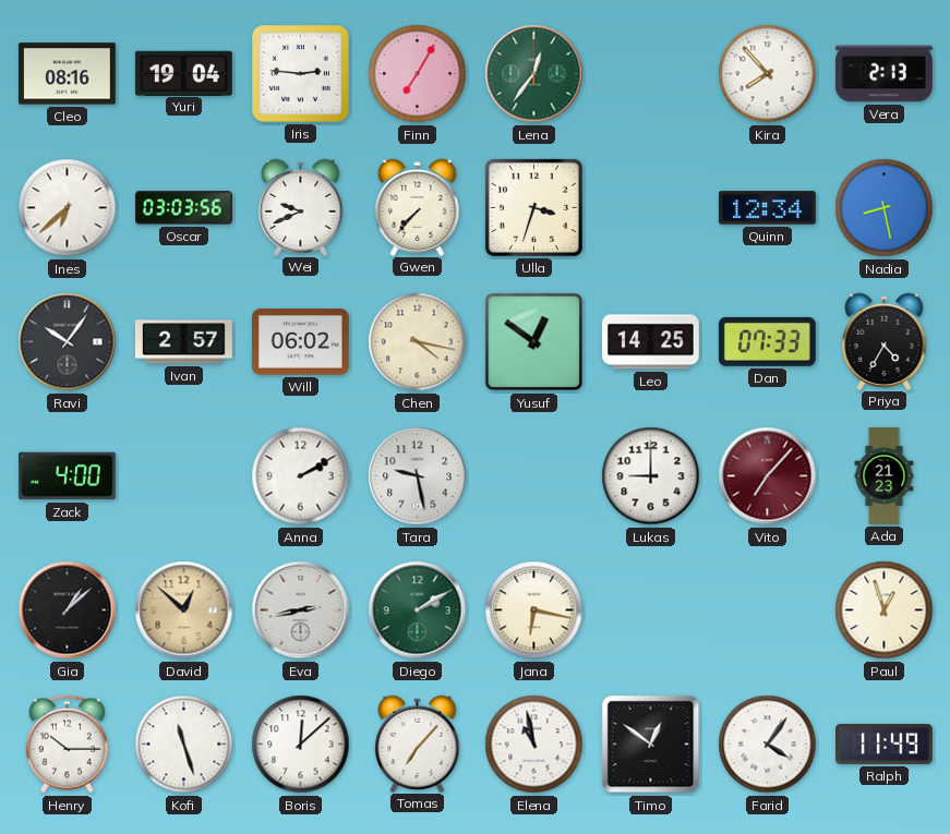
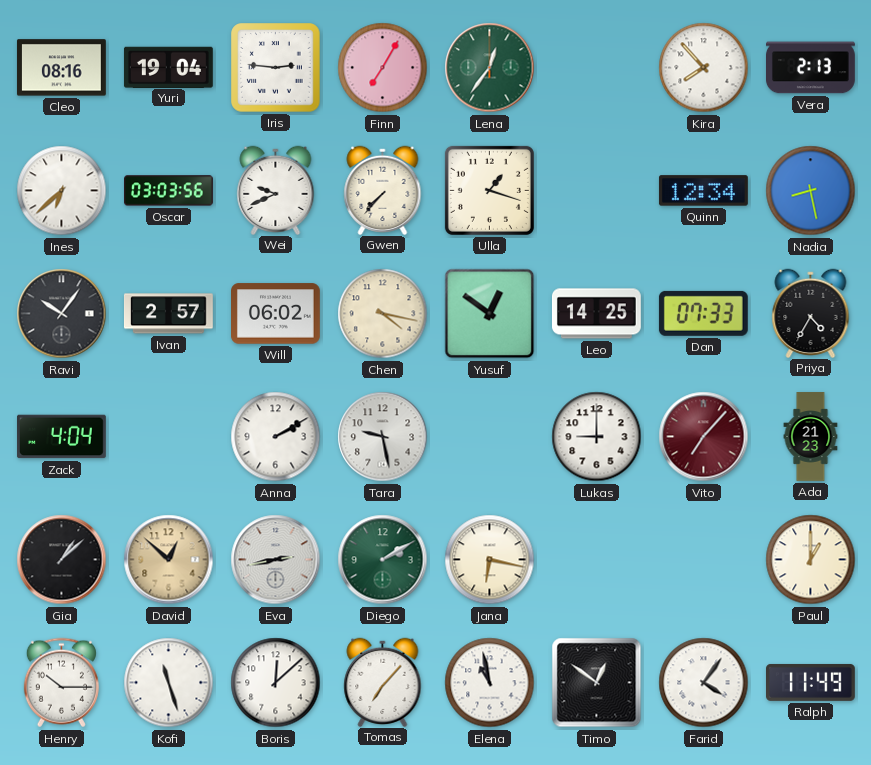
Ulla: 3:33 -> 1:18 (489, 190)
Zack: 4:00 -> 4:04 (62, 437)
Paul: 12:57 -> 1:00 (811, 560)
